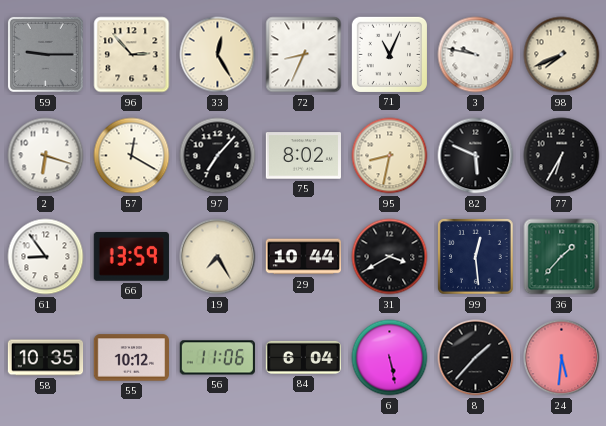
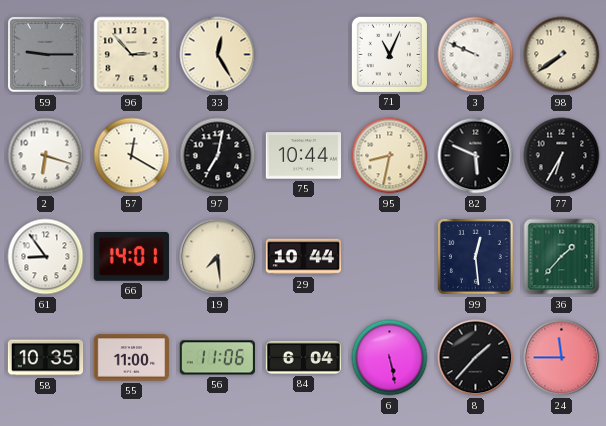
72: 8:34 -> none (304, 55)
3: 9:47 -> 9:49 (476, 55)
98: 7:41 -> 7:39 (562, 55)
97: 7:07 -> 7:02 (218, 156)
75: 8:02 -> 10:44 (303, 156)
66: 13:59 -> 14:01 (131, 257)
19: 7:25 -> 7:29 (218, 257)
31: 3:40 -> none (390, 257)
55: 10:12 -> 11:00 (131, 358)
24: 5:31 -> 11:45 (562, 358)
